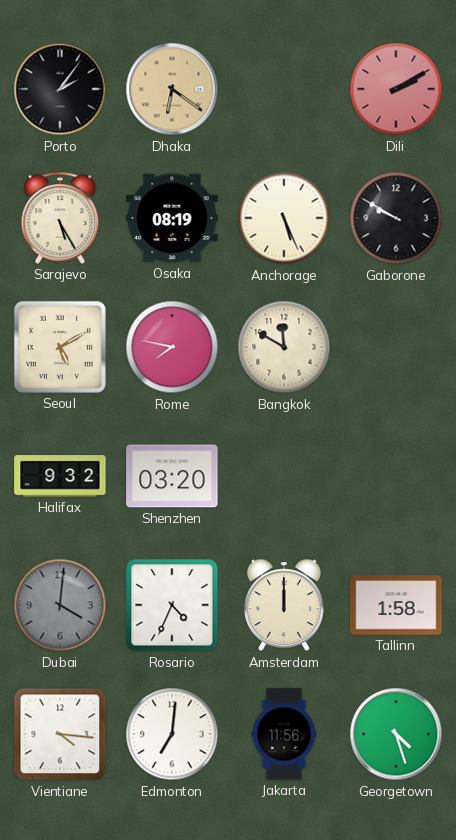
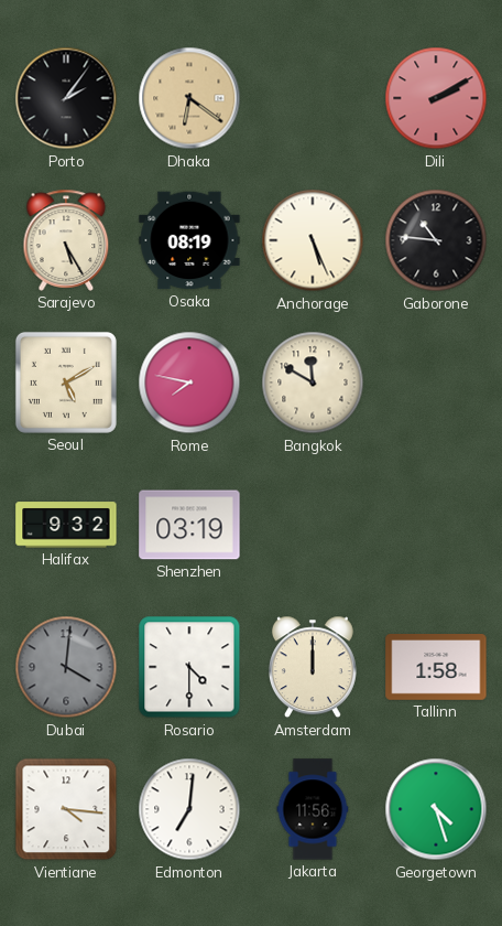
Gaborone: 9:50 -> 10:46 (436, 240)
Shenzhen: 03:20 -> 03:19 (189, 525)
Rosario: 4:34 -> 4:30 (189, 667)
